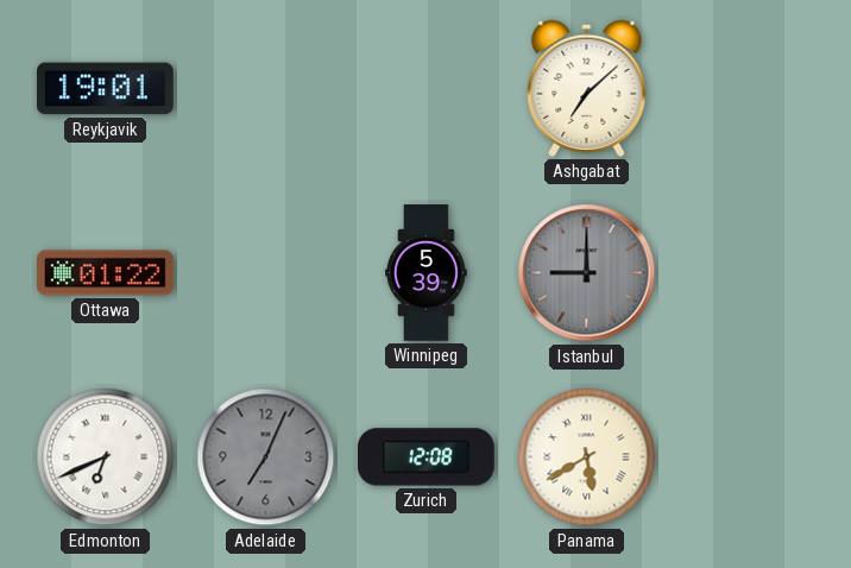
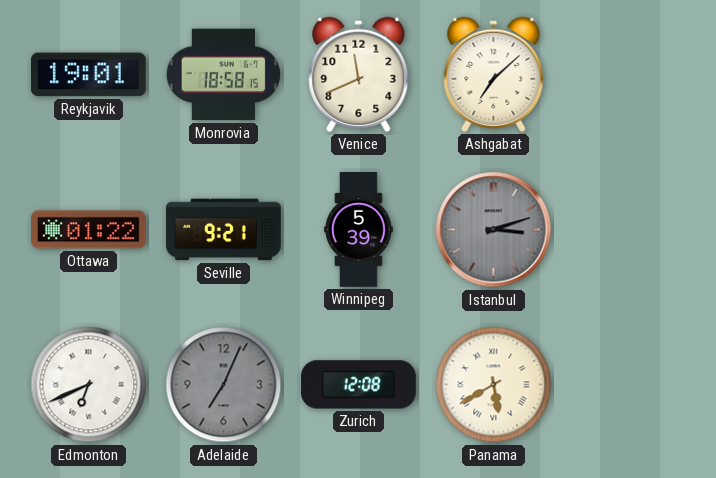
Monrovia: none -> 18:58 (223, 75)
Venice: none -> 11:41 (359, 74)
Seville: none -> 9:21 (224, 230)
Istanbul: 9:00 -> 3:12 (494, 230)
